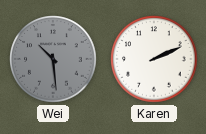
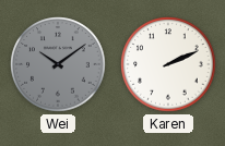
Wei: 10:29 -> 10:09 (58, 64)
